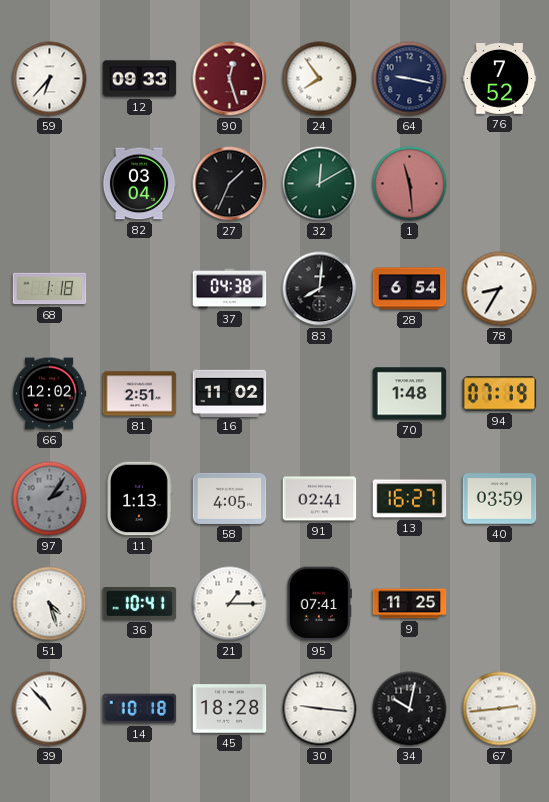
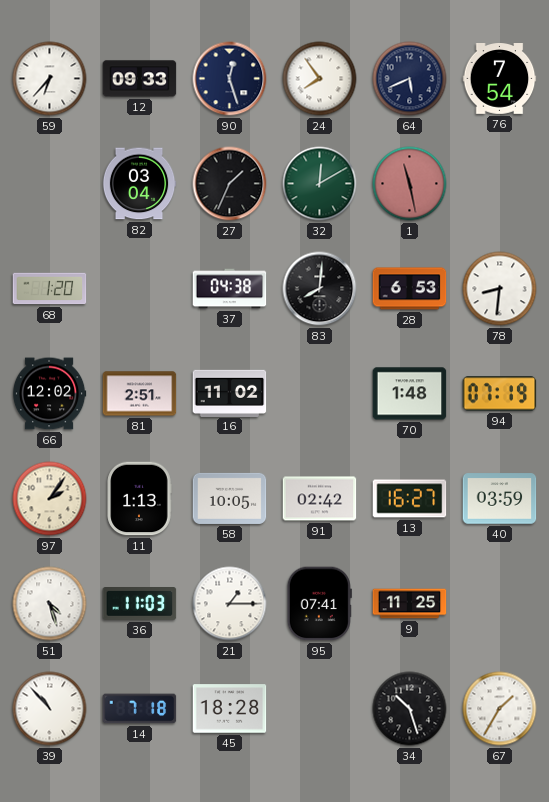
90 dial: burgundy -> navy (230, 79)
64: 9:17 -> 5:41 (410, 79)
76: 7:52 -> 7:54 (500, 79)
1: 11:29 -> 11:28 (410, 184)
68: 1:18 -> 1:20 (50, 289)
28: 6:54 -> 6:53 (410, 289)
78: 8:35 -> 8:31 (500, 289)
97 dial: grey -> cream (50, 499)
58: 4:05 -> 10:05 (230, 498)
91: 02:41 -> 02:42 (320, 499)
36: 10:41 -> 11:03 (140, 604)
14: 10:18 -> 7:18 (140, 709)
30: 9:16 -> none (320, 709)
34: 10:02 -> 10:27 (410, 709)
67: 2:44 -> 1:35 (500, 709)
